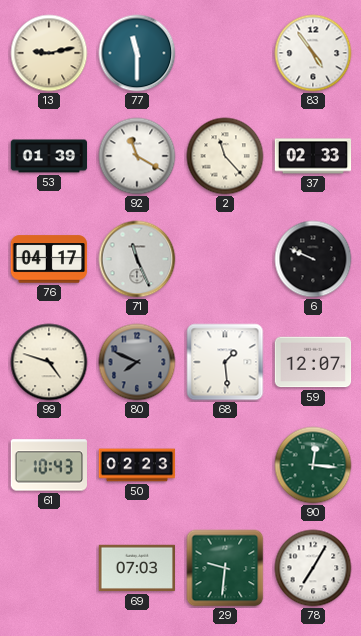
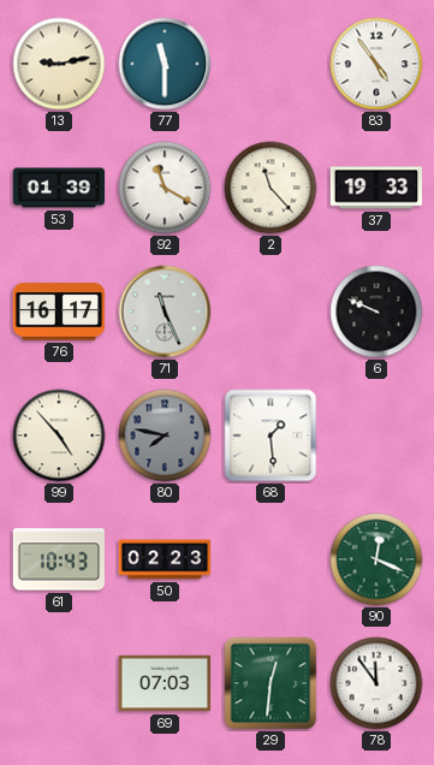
37: 02:33 -> 19:33 (376, 188)
76: 04:17 -> 16:17 (59, 312)
99: 4:48 -> 4:53 (59, 435)
80: 7:49 -> 7:47 (165, 435)
59: 12:07 -> none (313, 362)
90: 12:16 -> 12:19 (376, 559)
29: 9:31 -> 12:31 (270, 683)
78: 7:05 -> 11:54 (376, 683)
